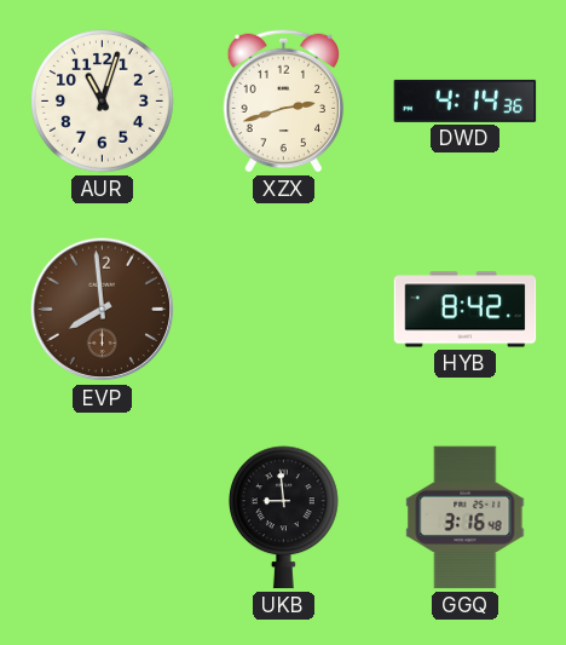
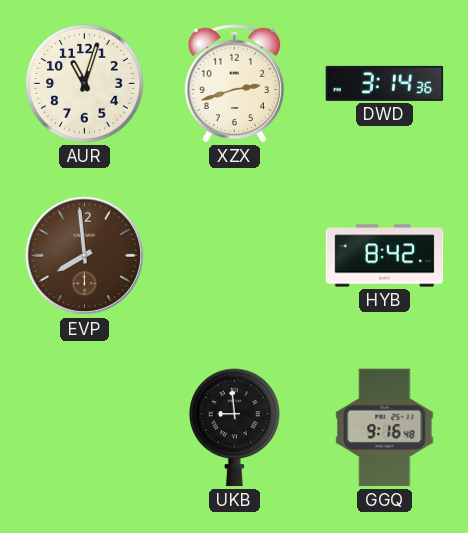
DWD: 4:14 -> 3:14 (385, 83)
GGQ: 3:16 -> 9:16 (385, 428)
